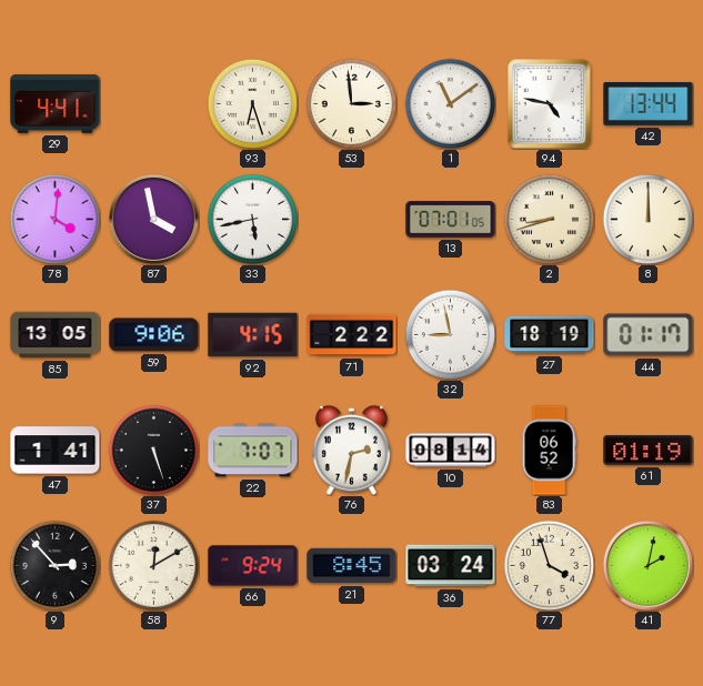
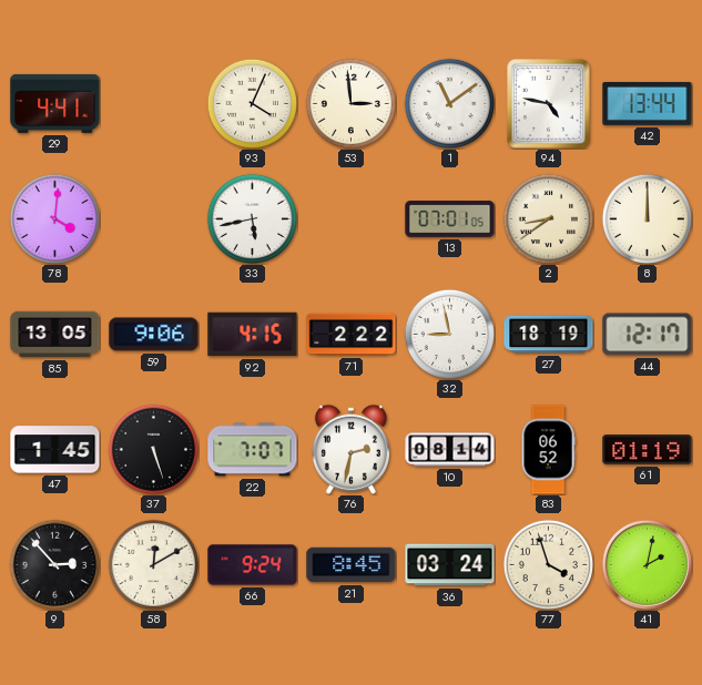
93: 6:27 -> 4:04 (252, 103)
87: 3:58 -> none (153, 219)
2: 8:42 -> 8:39 (548, 218)
44: 01:17 -> 12:17 (648, 335)
47: 1:41 -> 1:45 (55, 450)
